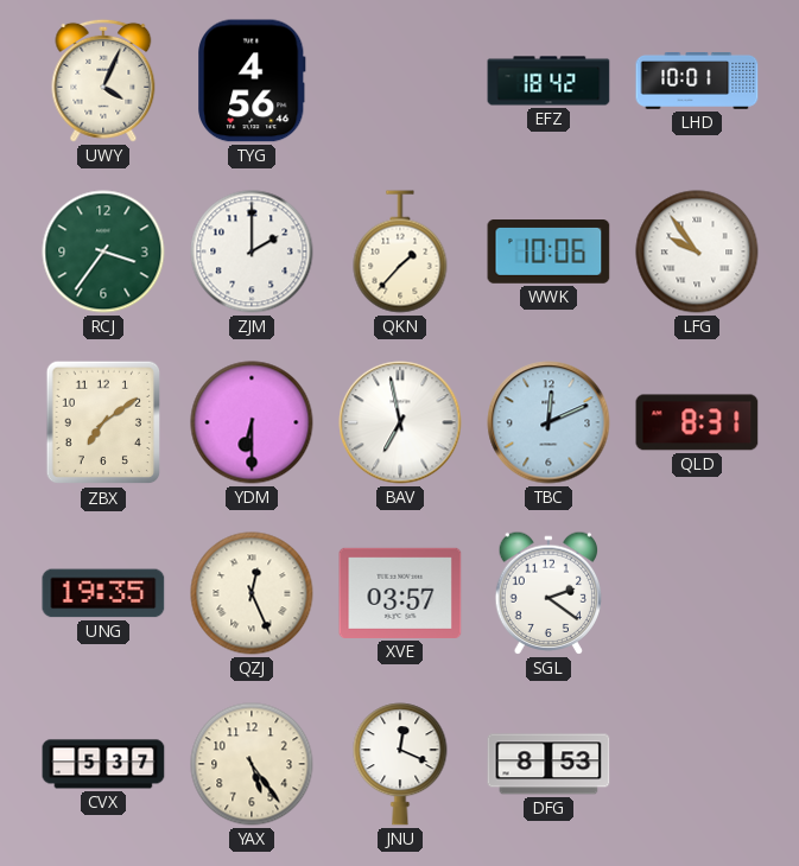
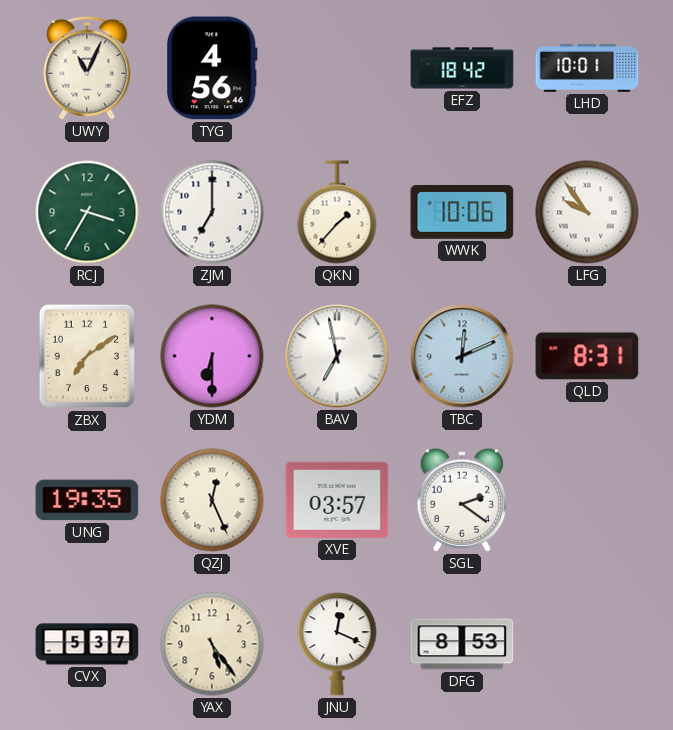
UWY: 4:04 -> 11:04 (87, 68)
RCJ: 3:36 -> 3:35 (87, 212)
ZJM: 2:00 -> 7:00 (212, 212)
